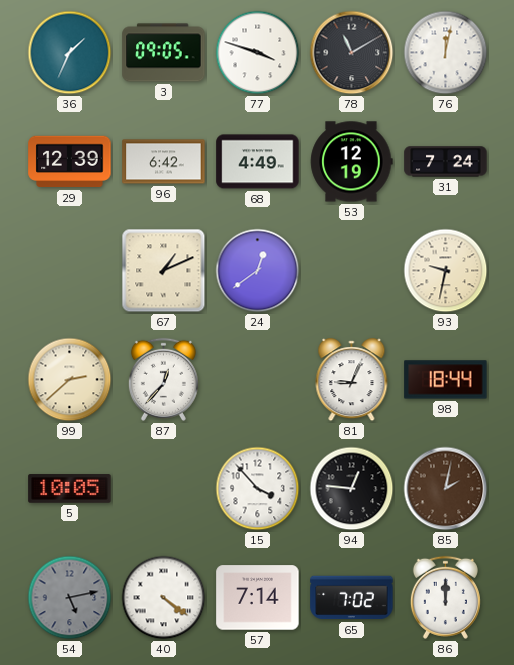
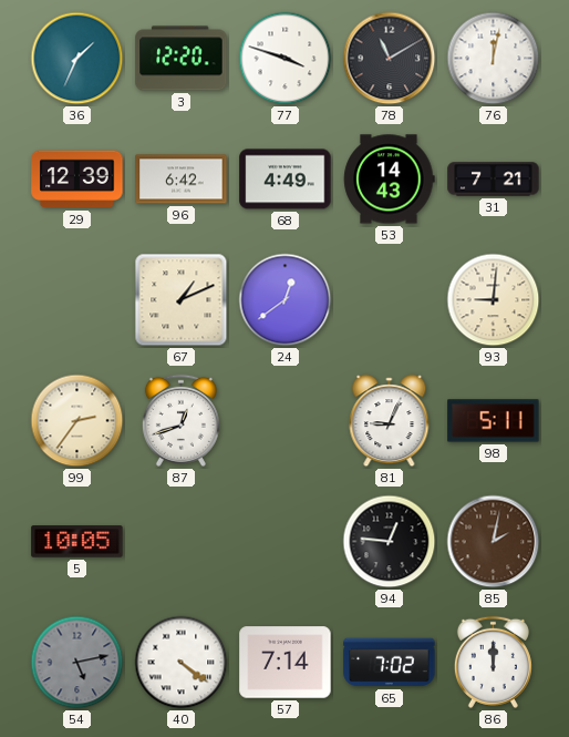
3: 09:05 -> 12:20 (182, 59)
53: 12:19 -> 14:43 (390, 180)
31: 7:24 -> 7:21 (494, 180)
93: 9:32 -> 9:01 (494, 300)
99: 2:38 -> 2:36 (77, 421)
87: 12:37 -> 12:42 (180, 420)
98: 18:44 -> 5:11 (494, 421)
15: 3:53 -> none (258, 489)
